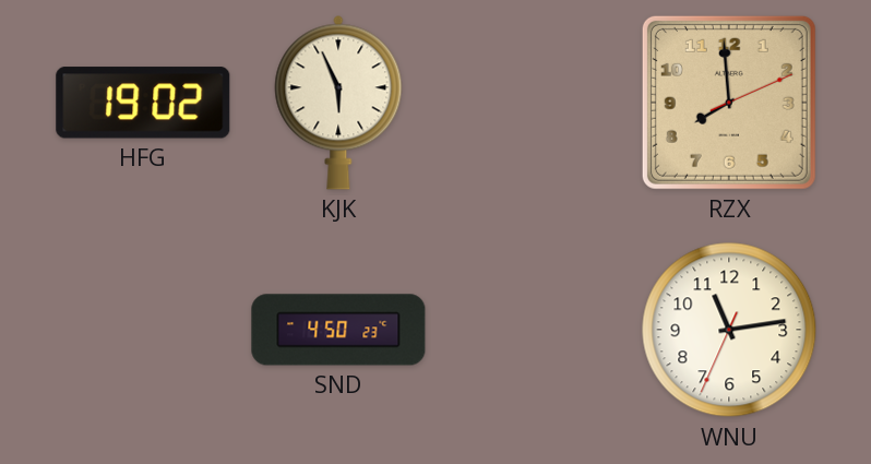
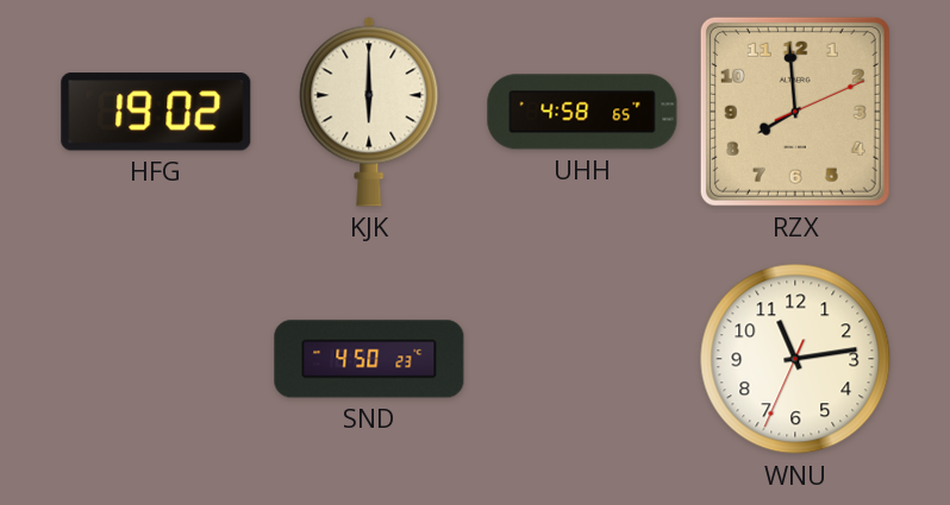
KJK: 5:56 -> 6:00 (369, 112)
UHH: none -> 4:58 (582, 112)
